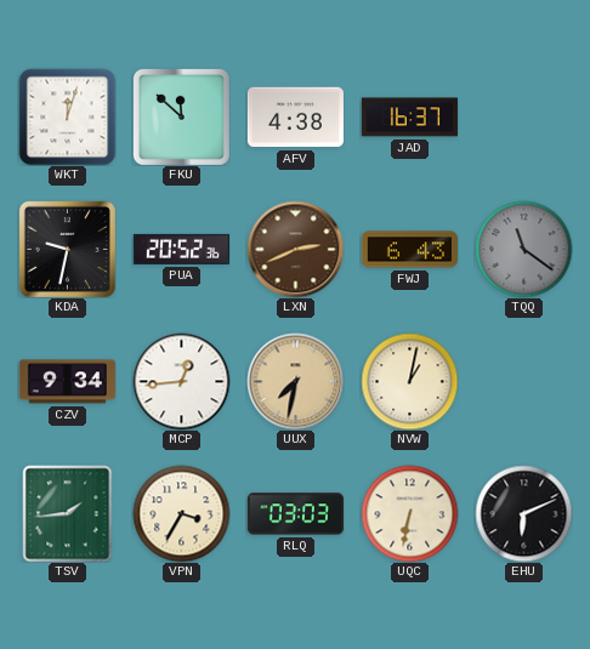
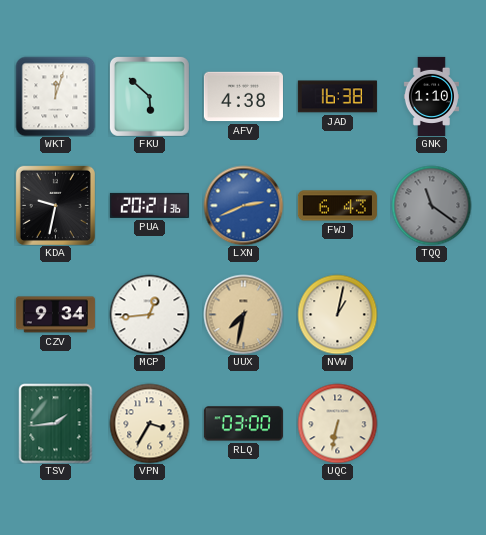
FKU: 11:52 -> 5:52 (149, 96)
JAD: 16:37 -> 16:38 (337, 97)
GNK: none -> 1:10 (431, 96)
PUA: 20:52 -> 20:21 (149, 205)
LXN dial: brown -> blue (243, 205)
RLQ: 03:03 -> 03:00 (243, 424)
EHU: 6:11 -> none (523, 513)
